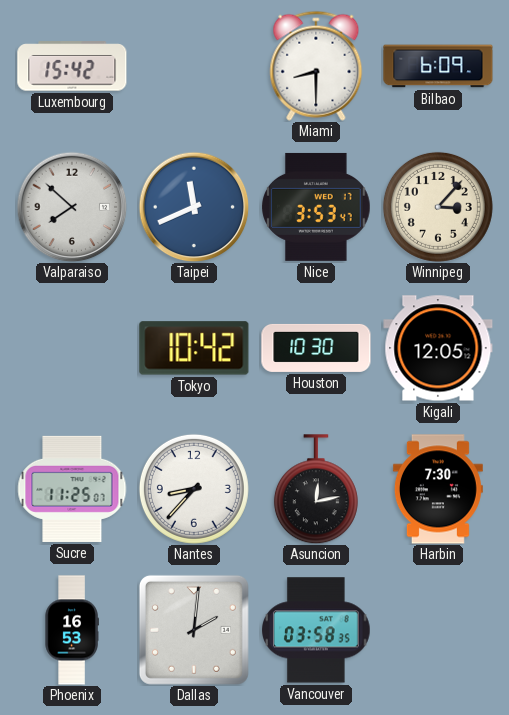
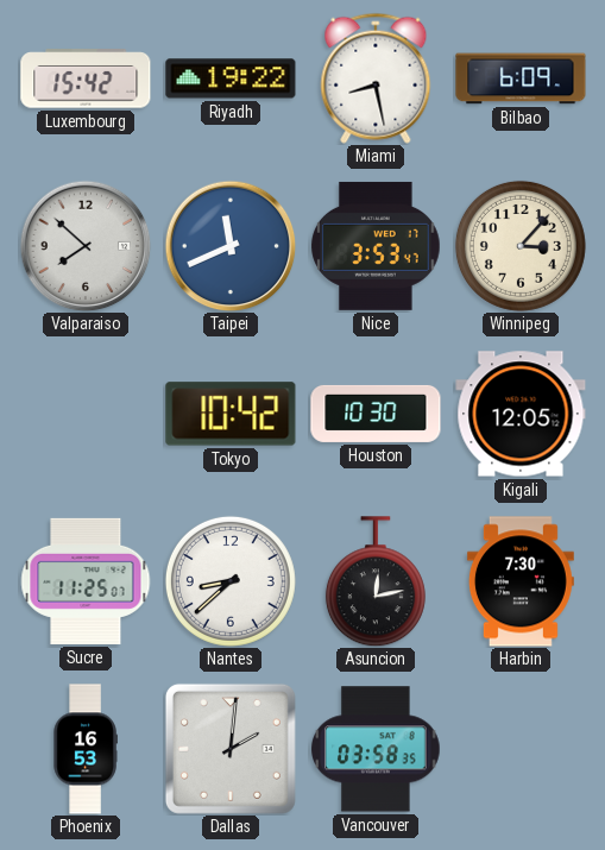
Riyadh: none -> 19:22 (231, 78)
Miami: 8:30 -> 8:28 (376, 78)
Nantes: 8:37 -> 8:38 (231, 581)
